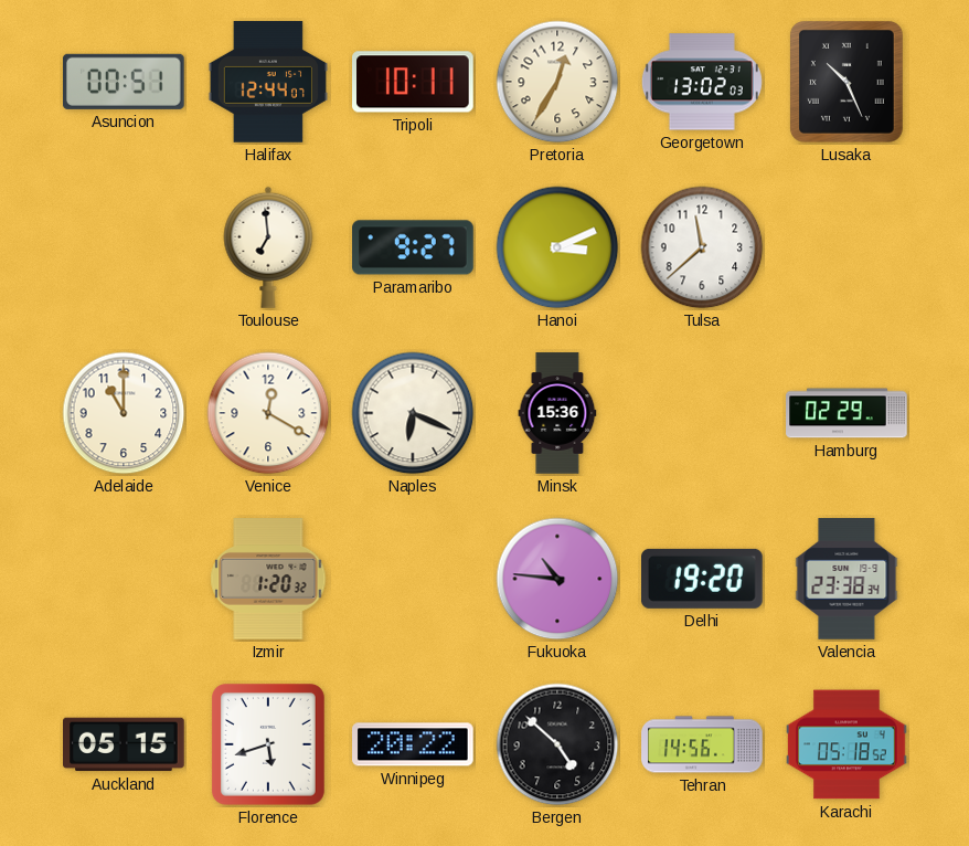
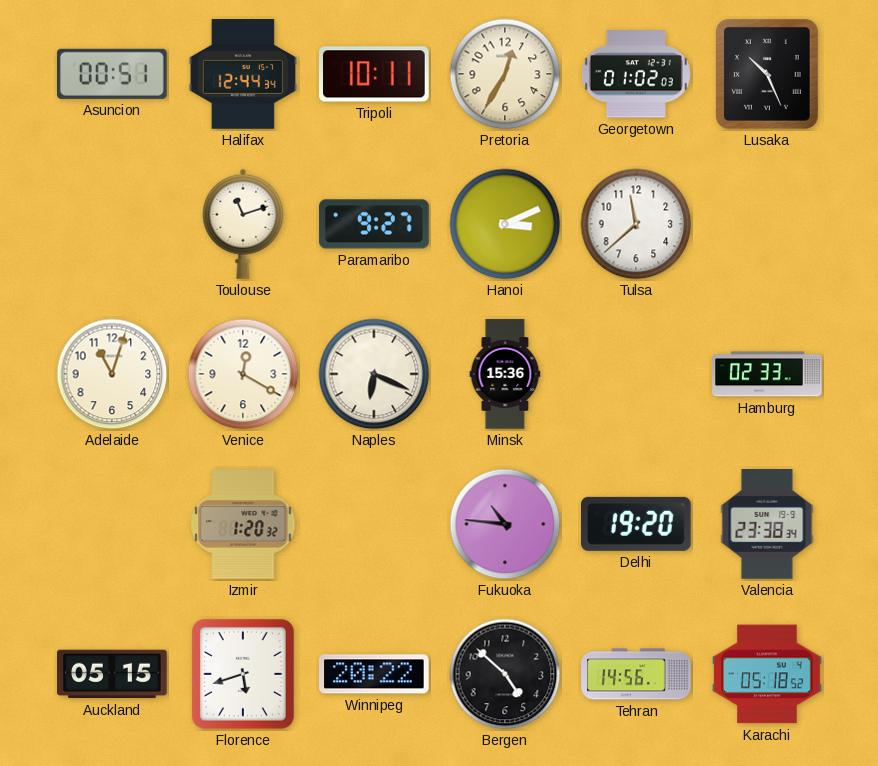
Halifax: 12:44:07 -> 12:44:34 (243, 74)
Georgetown: 13:02 -> 01:02 (636, 74)
Toulouse: 6:59 -> 11:12 (243, 224)
Adelaide: 11:00 -> 11:03 (112, 374)
Hamburg: 02:29 -> 02:33 (767, 374)
